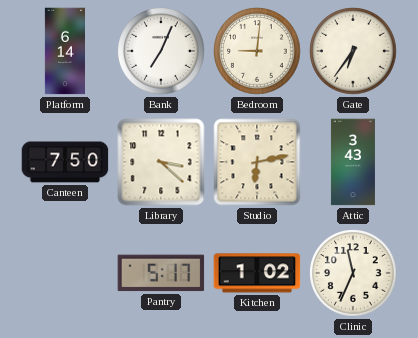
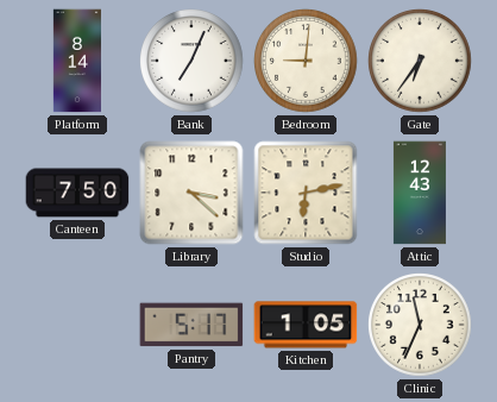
Platform: 6:14 -> 8:14 (76, 61)
Attic: 3:43 -> 12:43 (420, 193)
Kitchen: 1:02 -> 1:05 (306, 325)
